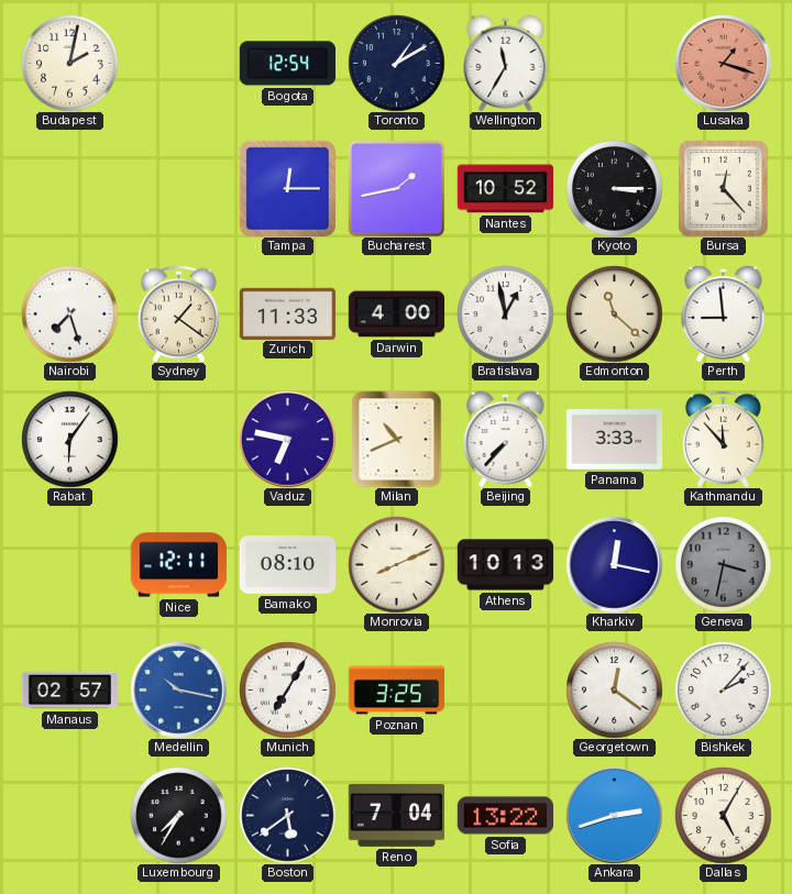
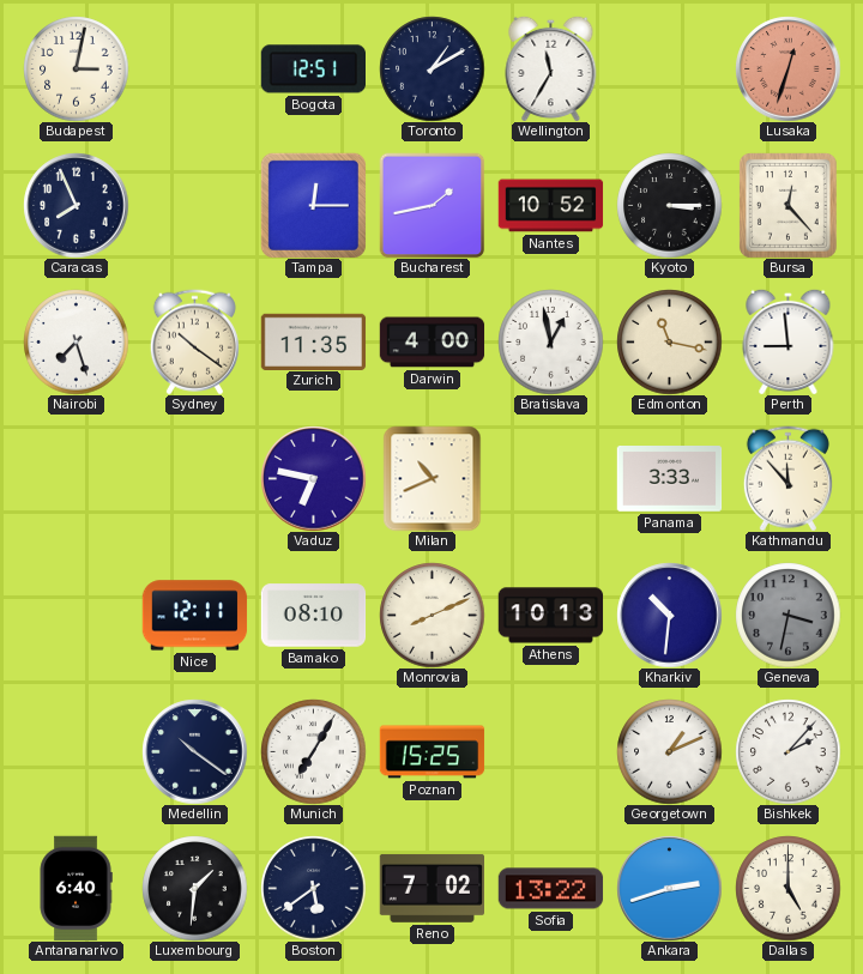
Budapest: 2:02 -> 3:02 (76, 68)
Bogota: 12:54 -> 12:51 (313, 69)
Lusaka: 1:18 -> 12:33 (787, 68)
Caracas: none -> 7:56 (76, 205)
Sydney: 1:21 -> 10:21 (194, 341)
Zurich: 11:33 -> 11:35 (313, 341)
Edmonton: 11:22 -> 11:17 (669, 341)
Rabat: 6:06 -> none (69, 439)
Beijing: 7:37 -> none (506, 439)
Kharkiv: 12:17 -> 10:31 (669, 615)
Manaus: 02:57 -> none (69, 691)
Medellin: 10:17 -> 10:21 (194, 751)
Medellin dial: blue -> navy (194, 751)
Poznan: 3:25 -> 15:25 (431, 752)
Georgetown: 12:21 -> 1:11 (669, 751)
Antananarivo: none -> 6:40 (76, 888)
Luxembourg: 7:35 -> 1:31 (194, 888)
Reno: 7:04 -> 7:02 (431, 889)
Dallas: 5:05 -> 5:00 (787, 888)
